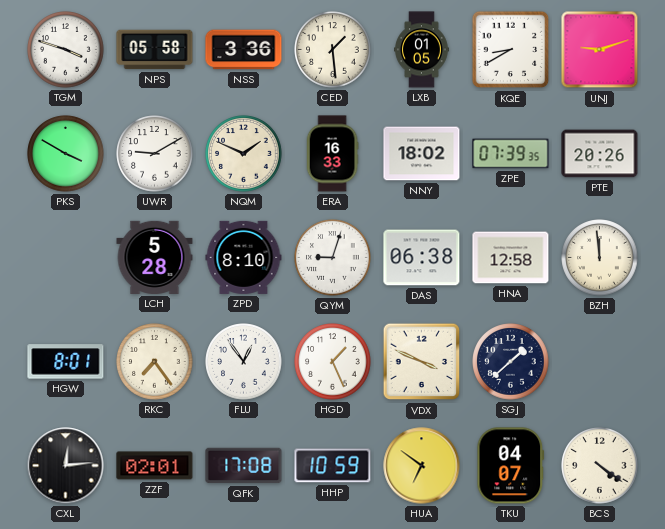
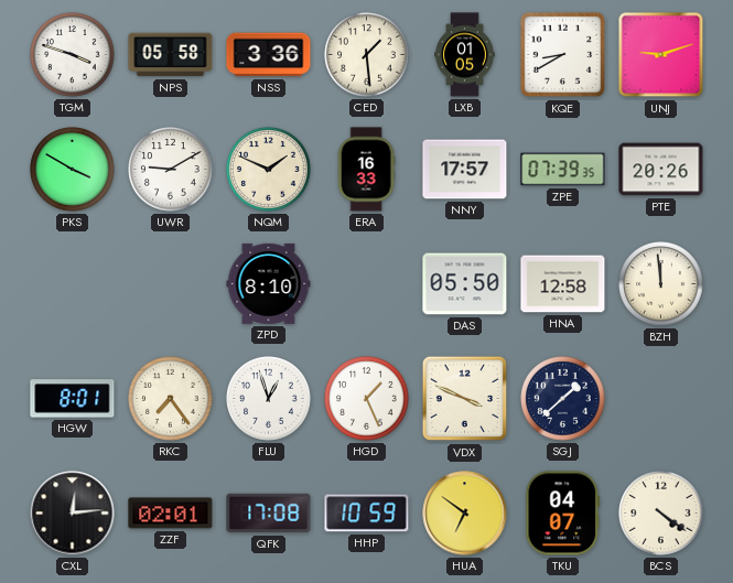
NNY: 18:02 -> 17:57 (465, 170)
LCH: 5:28 -> none (155, 257)
QYM: 9:03 -> none (333, 258)
DAS: 06:38 -> 05:50 (465, 284)
FLU: 12:54 -> 12:57 (269, 399)
